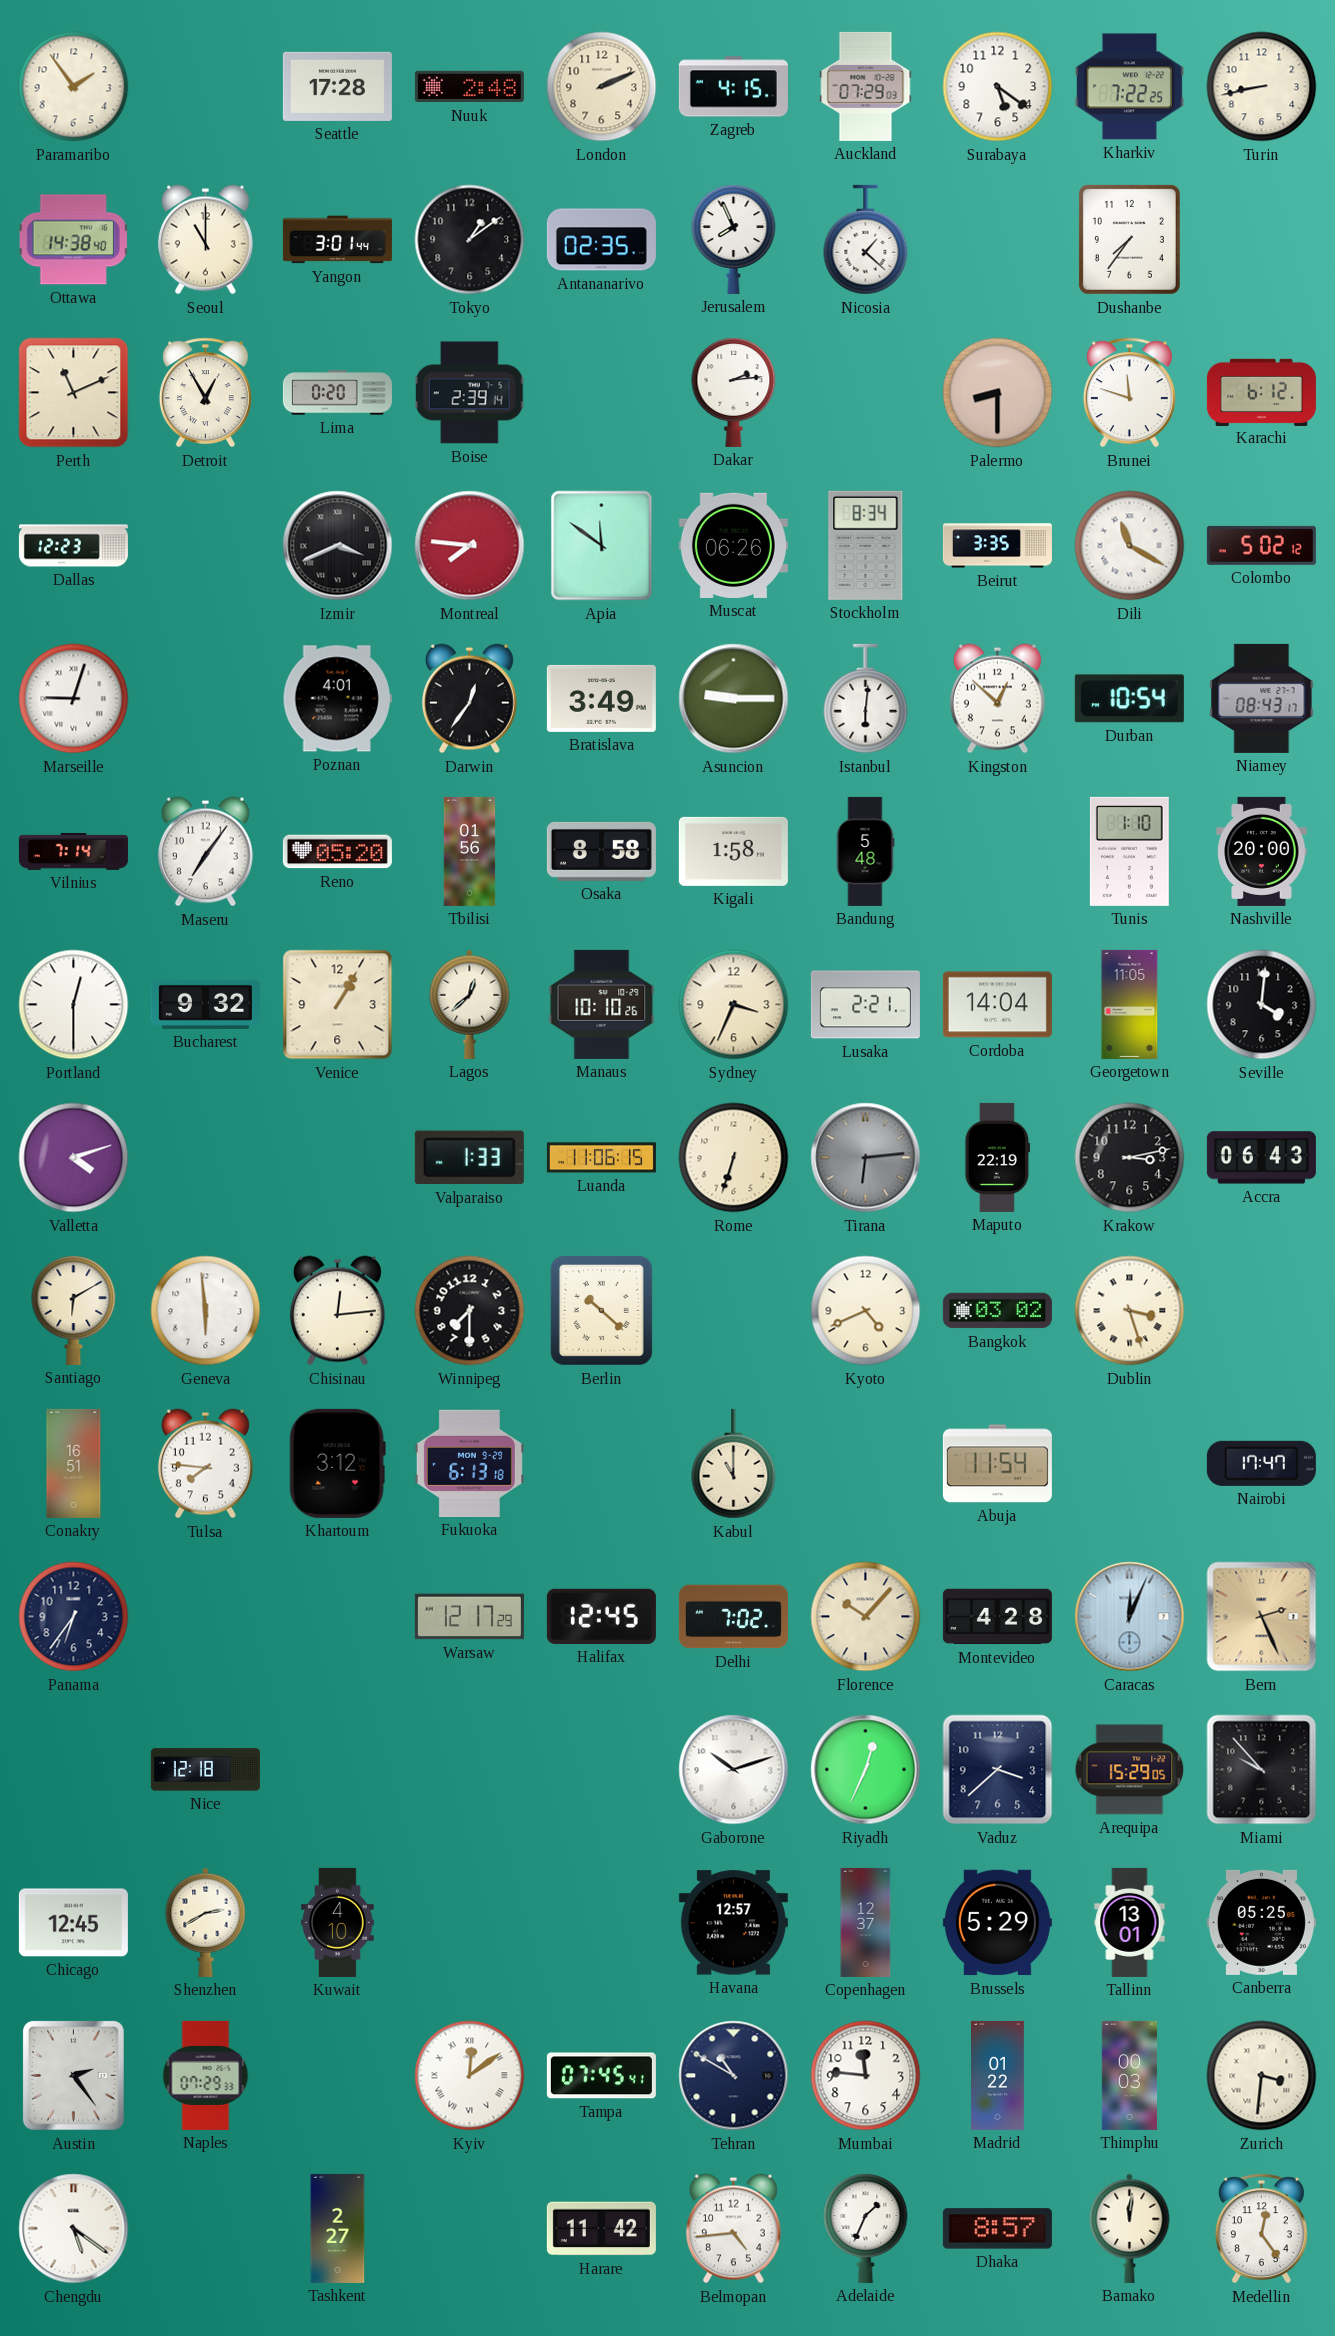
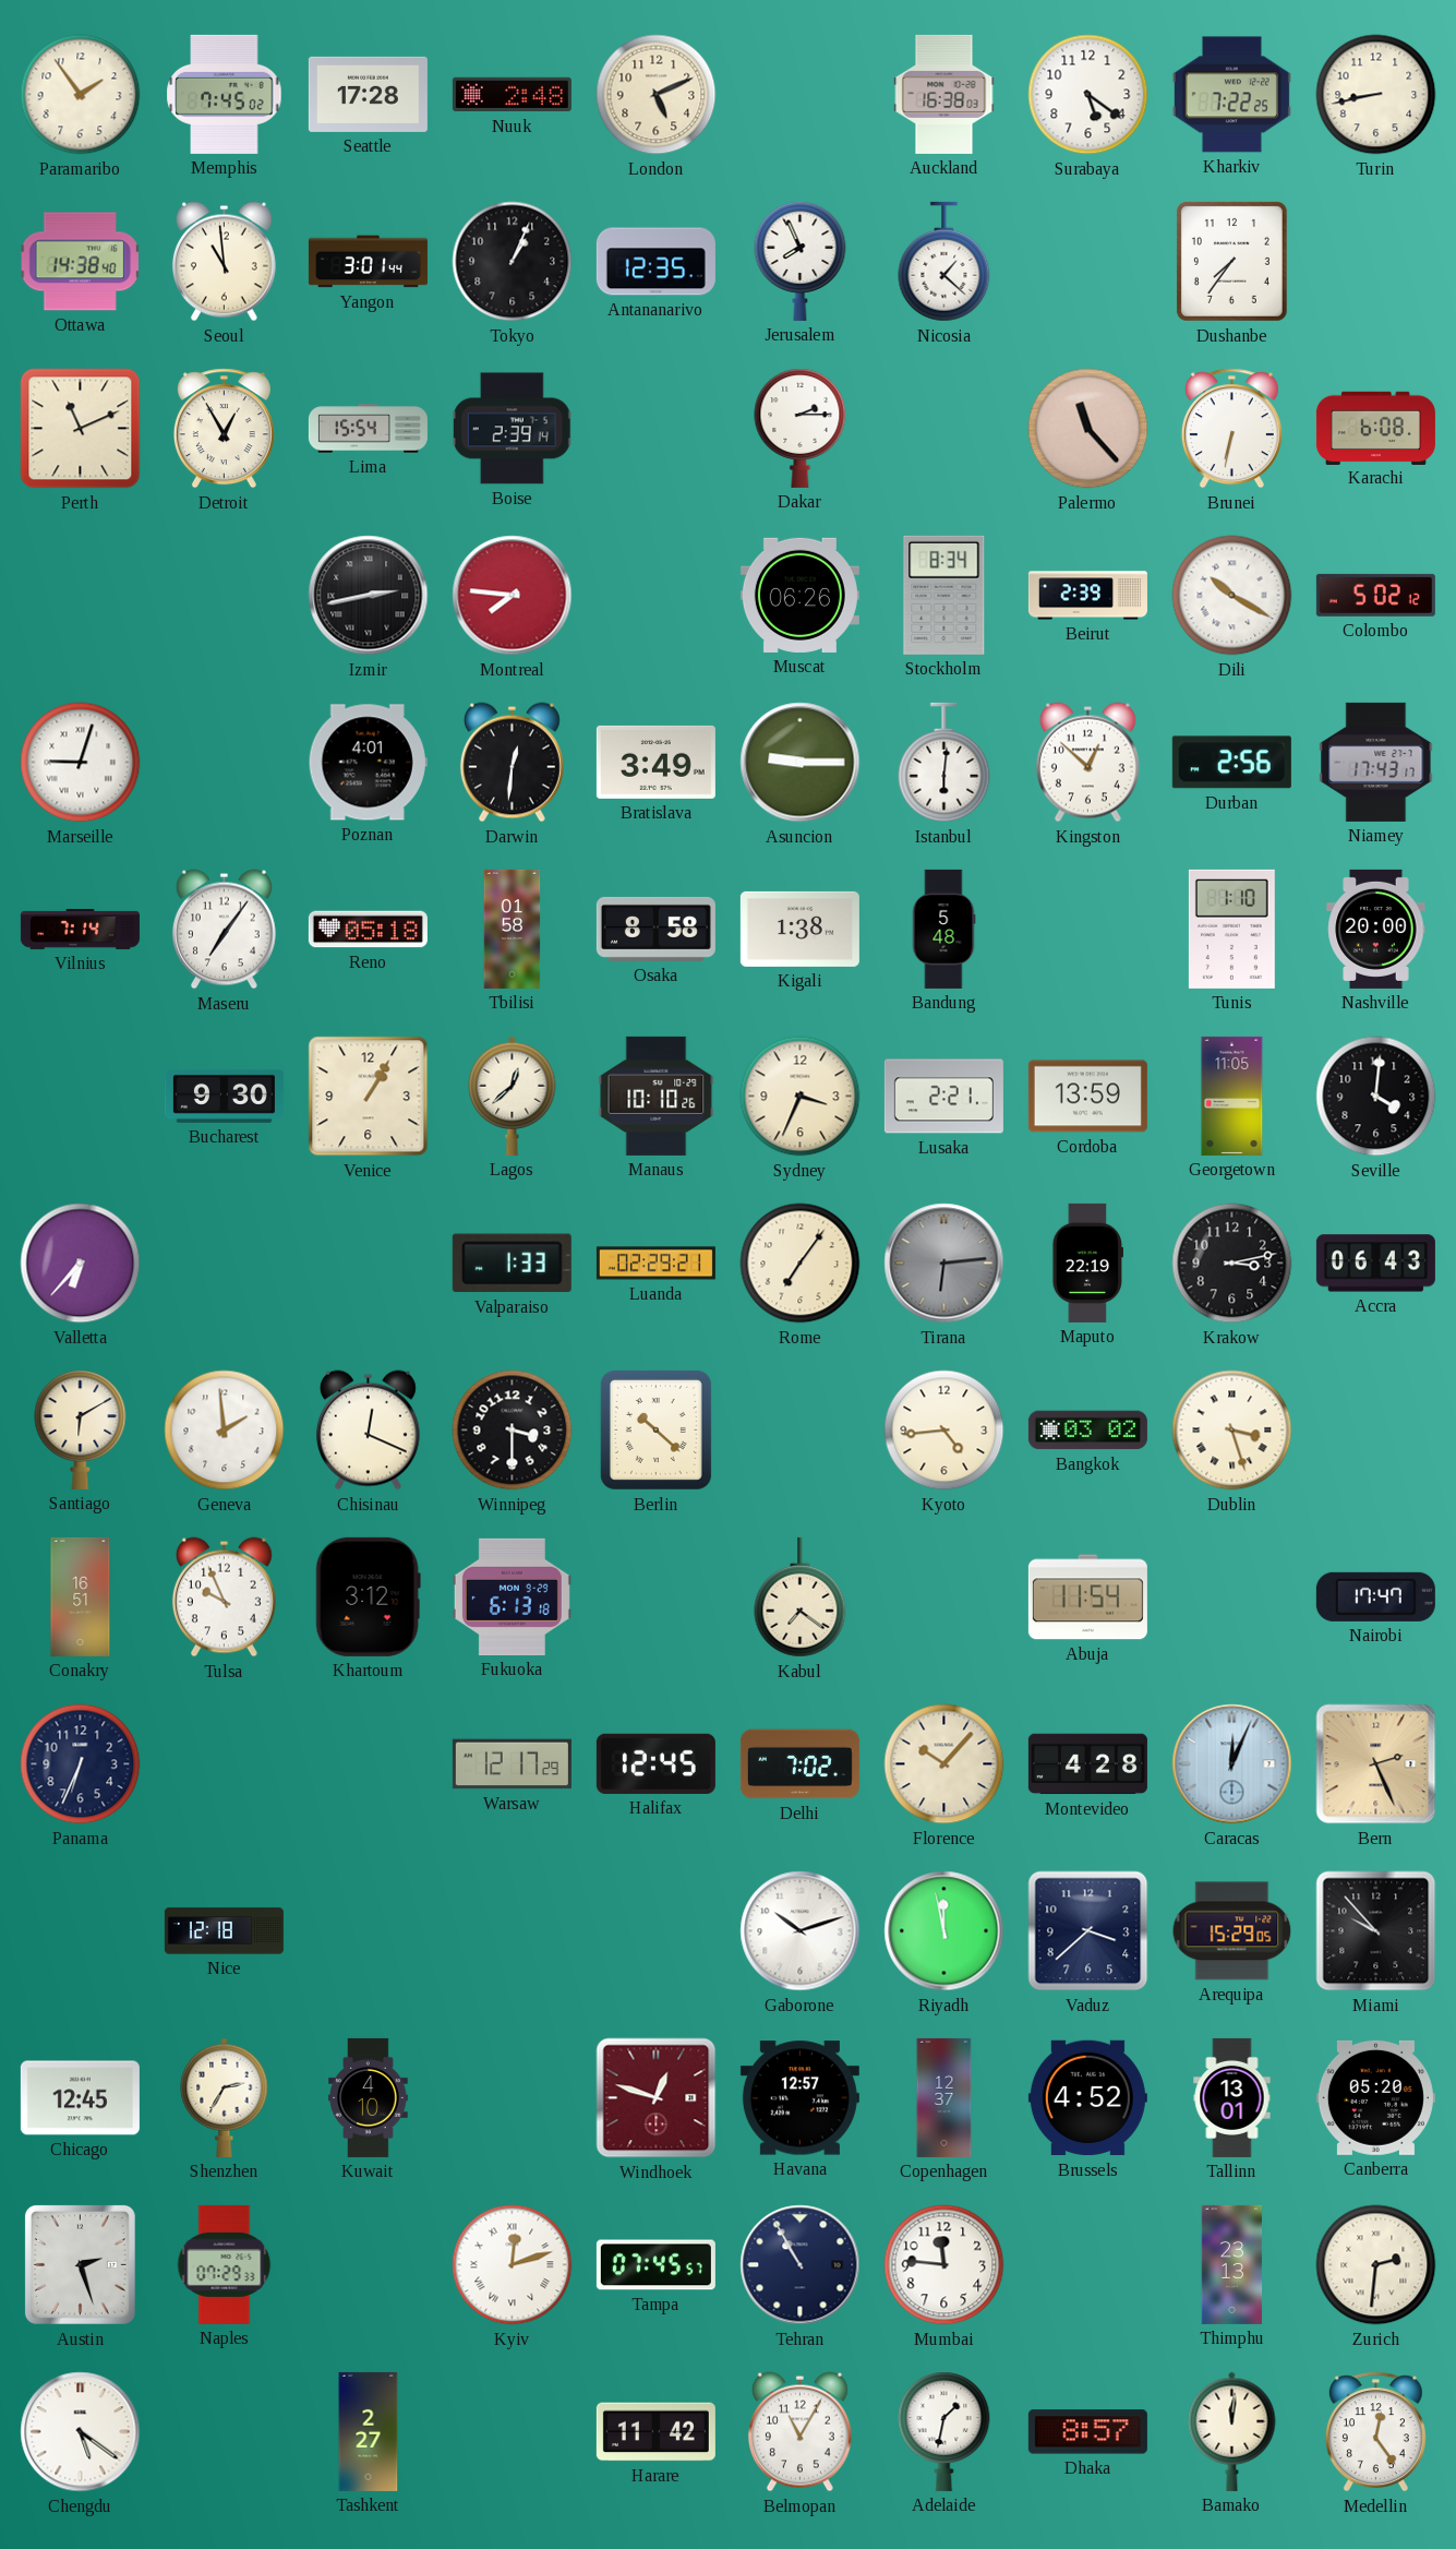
Memphis: none -> 7:45 (225, 94)
London: 2:11 -> 5:11 (657, 95)
Zagreb: 4:15 -> none (733, 87)
Auckland: 07:29 -> 16:38 (944, 94)
Seoul: 11:00 -> 10:59 (224, 262)
Tokyo: 1:09 -> 1:04 (513, 262)
Antananarivo: 02:35 -> 12:35 (655, 262)
Lima: 0:20 -> 15:54 (368, 429)
Dakar: 2:14 -> 2:15 (801, 428)
Palermo: 8:30 -> 11:23 (1088, 429)
Brunei: 11:48 -> 6:32 (1231, 429)
Karachi: 6:12 -> 6:08 (1375, 428)
Dallas: 12:23 -> none (73, 546)
Izmir: 3:41 -> 2:43 (369, 596)
Apia: 11:51 -> none (602, 546)
Beirut: 3:35 -> 2:39 (1087, 596)
Dili: 11:20 -> 10:20 (1232, 596)
Darwin: 12:36 -> 12:31 (512, 763)
Durban: 10:54 -> 2:56 (1231, 763)
Niamey: 08:43 -> 17:43 (1376, 762)
Reno: 05:20 -> 05:18 (368, 930)
Tbilisi: 01:56 -> 01:58 (513, 929)
Kigali: 1:58 -> 1:38 (799, 929)
Portland: 12:30 -> none (74, 1005)
Bucharest: 9:32 -> 9:30 (224, 1096)
Cordoba: 14:04 -> 13:59 (1087, 1097)
Valletta: 4:12 -> 6:37 (81, 1264)
Luanda: 11:06 -> 02:29 (655, 1264)
Rome: 6:33 -> 7:06 (801, 1264)
Geneva: 5:59 -> 1:59 (225, 1431)
Chisinau: 12:14 -> 12:19 (368, 1431)
Winnipeg: 7:30 -> 3:30 (513, 1431)
Kyoto: 4:41 -> 4:44 (944, 1431)
Tulsa: 7:46 -> 9:56 (224, 1597)
Kabul: 11:00 -> 7:21 (801, 1597)
Panama: 6:36 -> 6:34 (81, 1764)
Riyadh: 12:34 -> 11:58 (944, 1931)
Shenzhen: 2:40 -> 2:35 (225, 2097)
Windhoek: none -> 12:48 (657, 2098)
Brussels: 5:29 -> 4:52 (1087, 2098)
Canberra: 05:25 -> 05:20 (1375, 2097)
Austin: 2:24 -> 2:27 (80, 2264)
Kyiv: 12:09 -> 12:12 (513, 2265)
Tampa: 07:45:41 -> 07:45:57 (655, 2265)
Tehran: 10:50 -> 10:55 (801, 2265)
Madrid: 01:22 -> none (998, 2075)
Thimphu: 00:03 -> 23:13 (1232, 2264)
Zurich: 3:31 -> 2:31 (1376, 2265)
Belmopan: 4:44 -> 11:05 (799, 2432)
Adelaide: 1:34 -> 1:32 (944, 2431)
